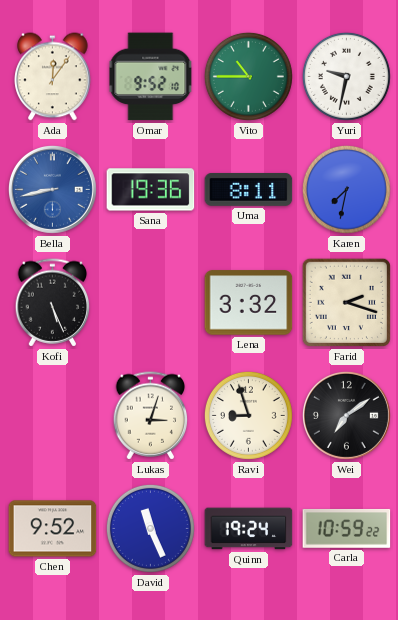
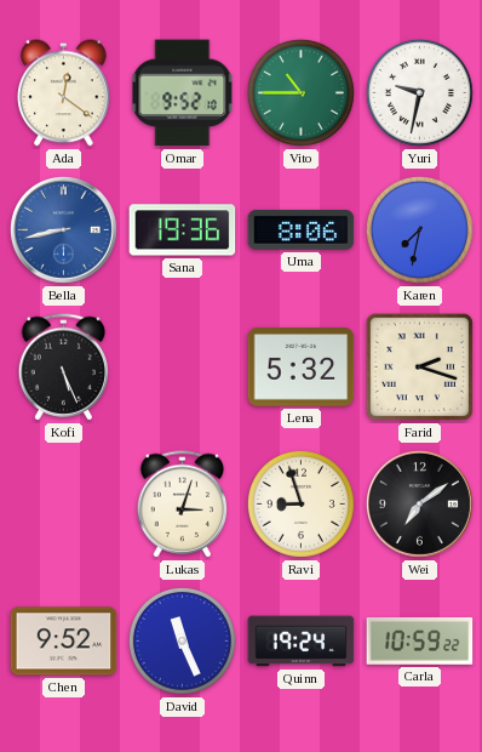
Ada: 12:06 -> 12:21 (64, 93)
Uma: 8:11 -> 8:06 (302, 229)
Lena: 3:32 -> 5:32 (302, 368)
